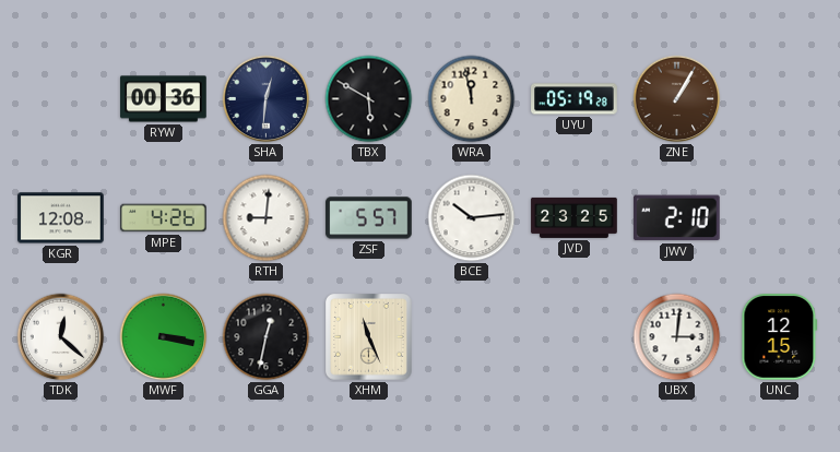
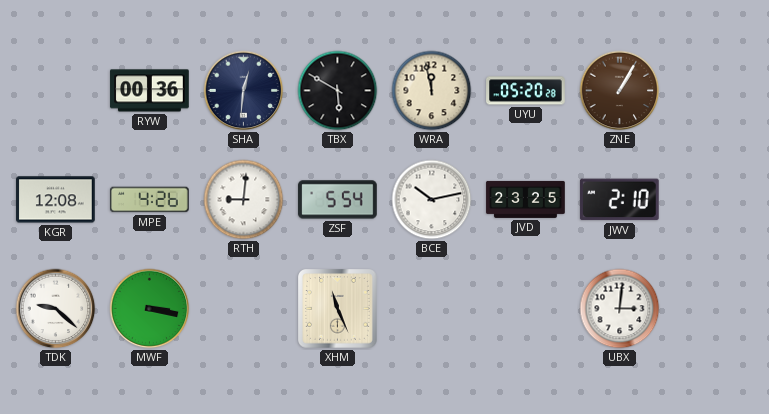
UYU: 05:19 -> 05:20 (526, 91)
ZSF: 5:57 -> 5:54 (338, 200)
BCE: 10:14 -> 10:13 (432, 200)
TDK: 12:22 -> 9:22 (56, 309)
GGA: 12:32 -> none (267, 337)
UNC: 12:15 -> none (780, 337)
